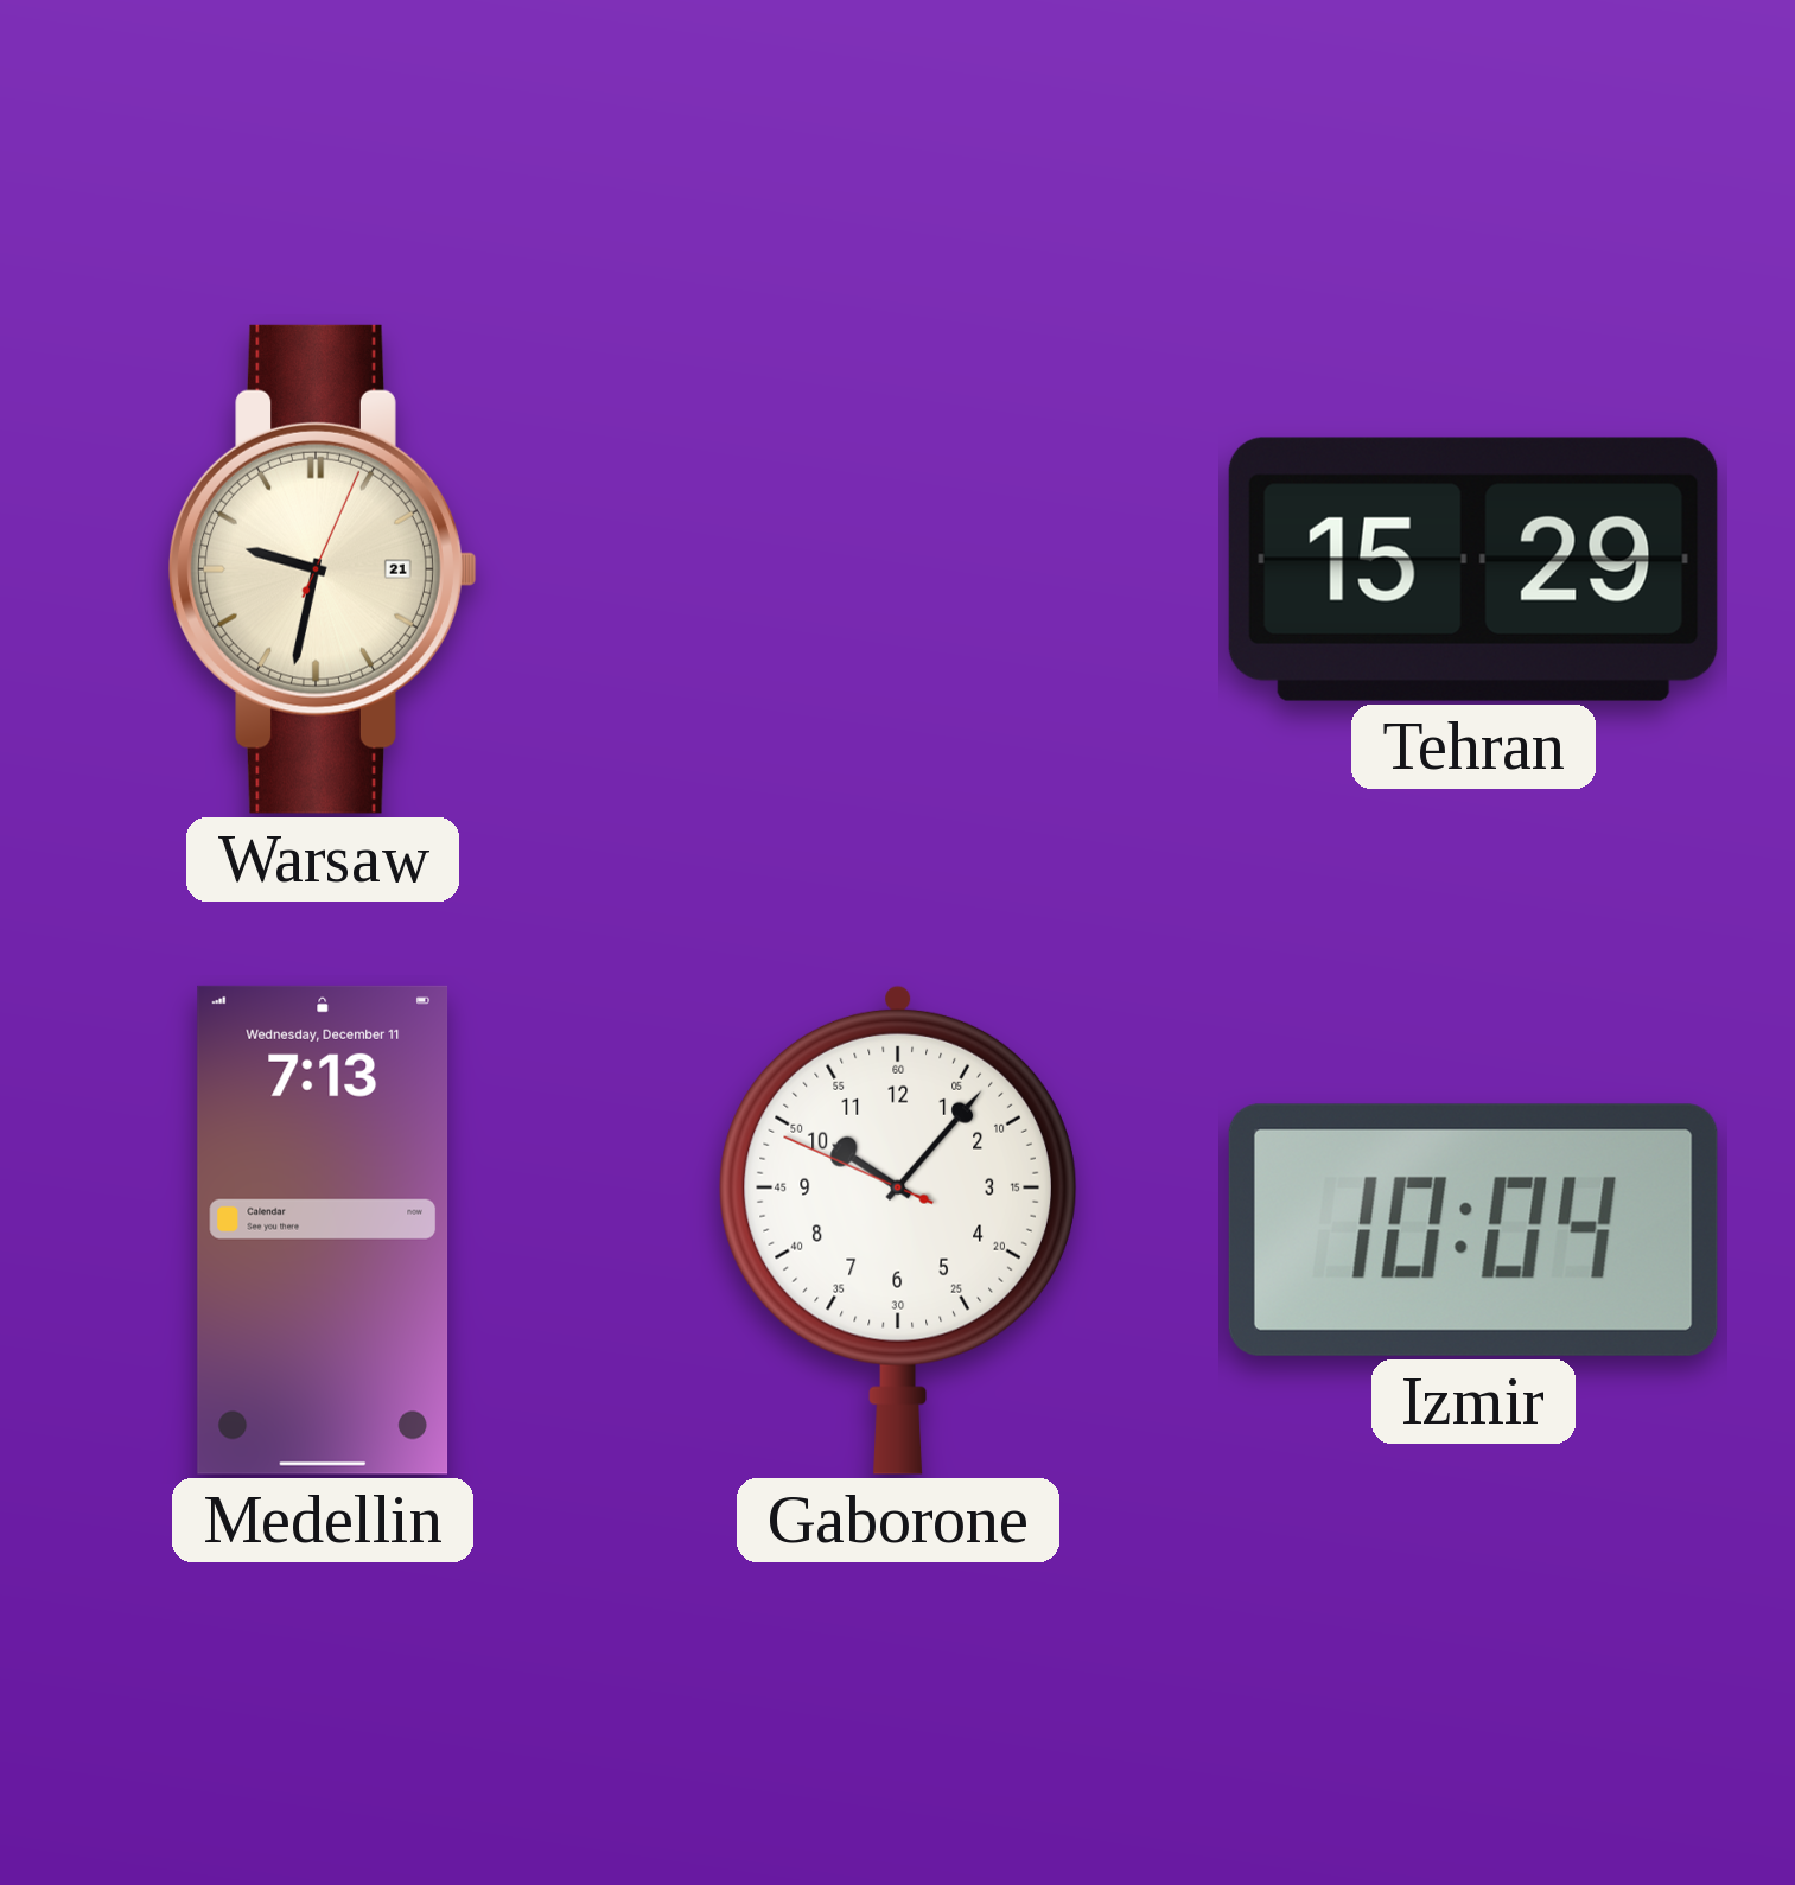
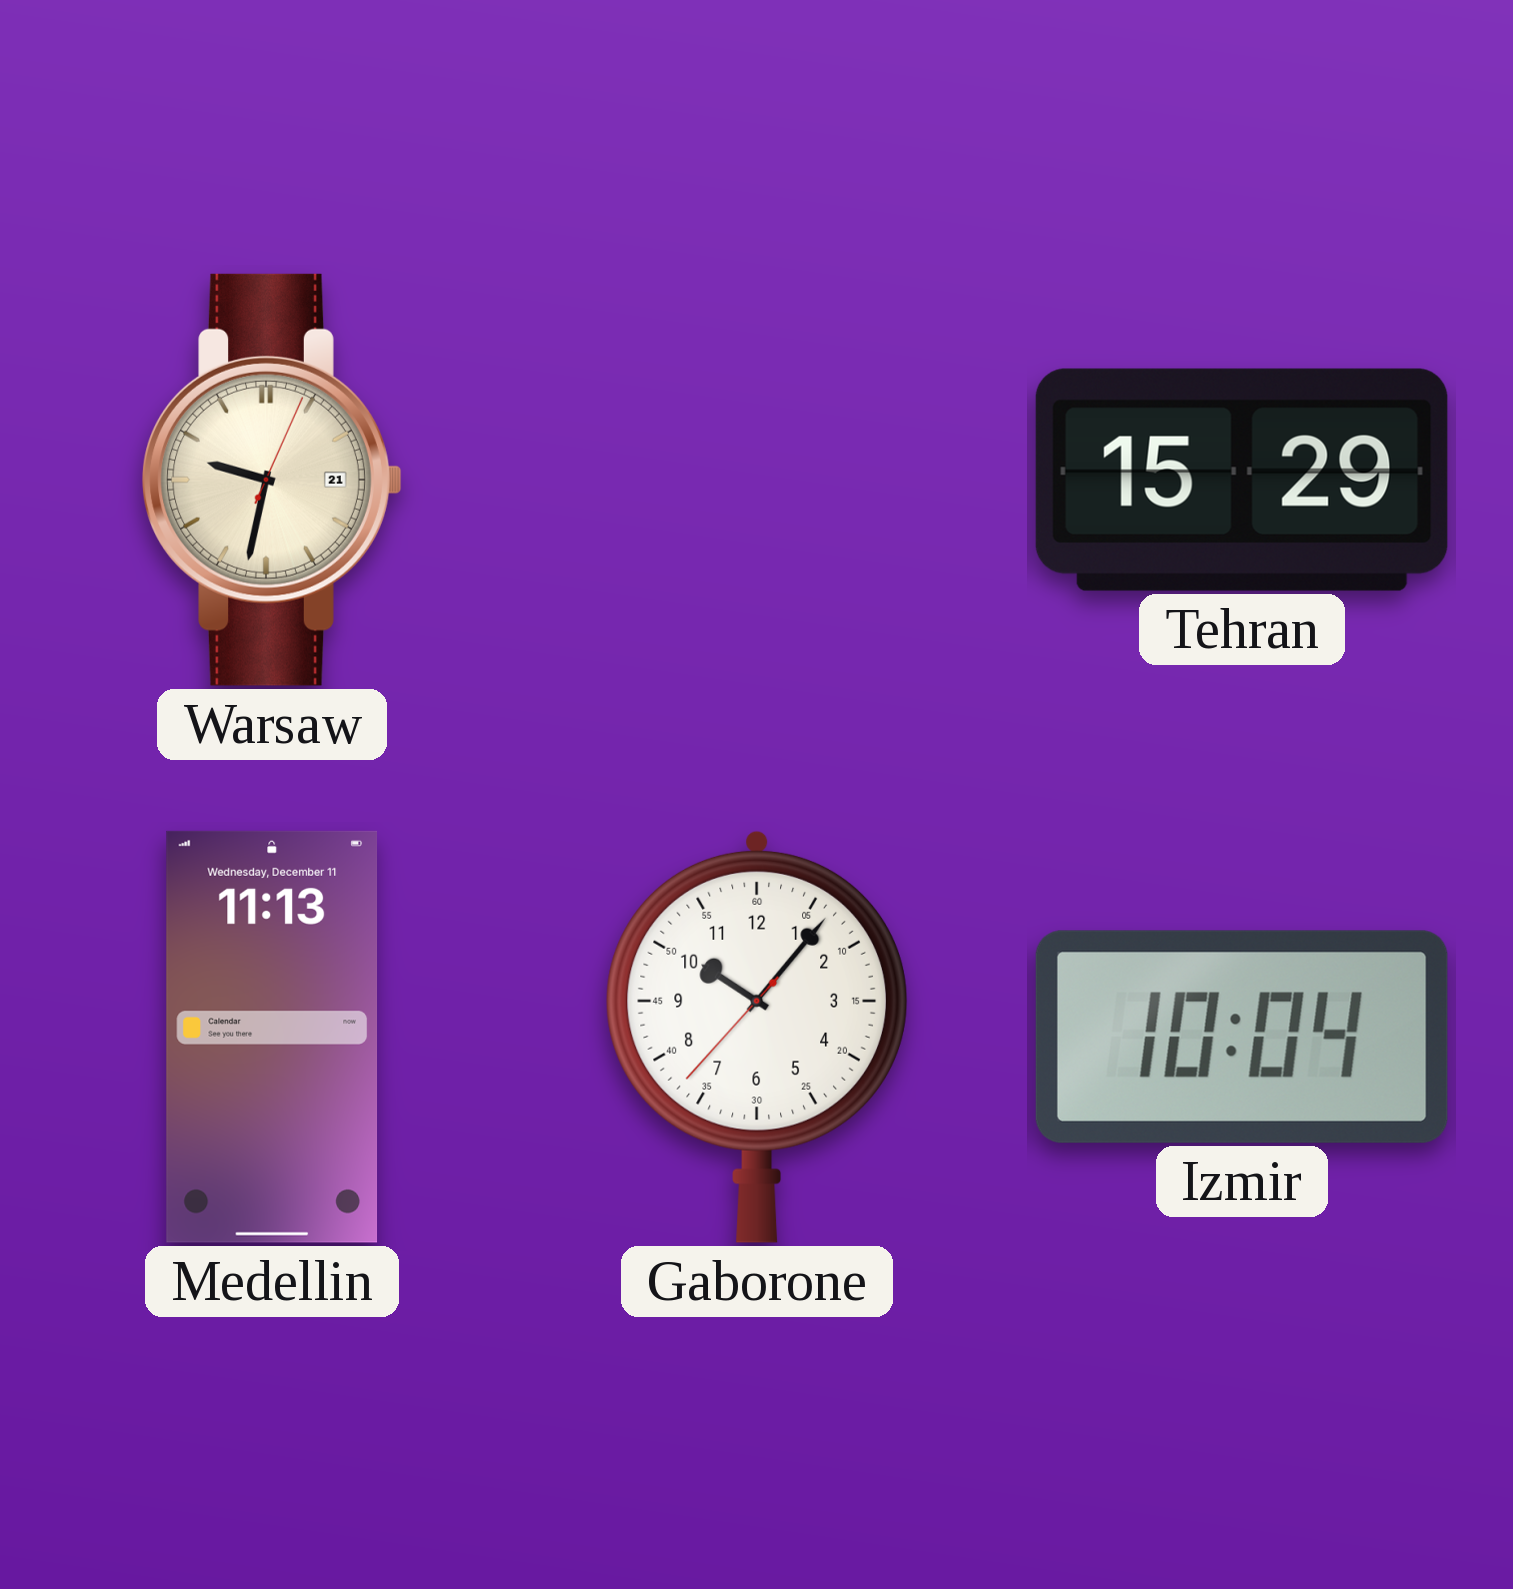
Medellin: 7:13 -> 11:13 (272, 1037)
Gaborone: 10:06:49 -> 10:06:37 (757, 1036)
